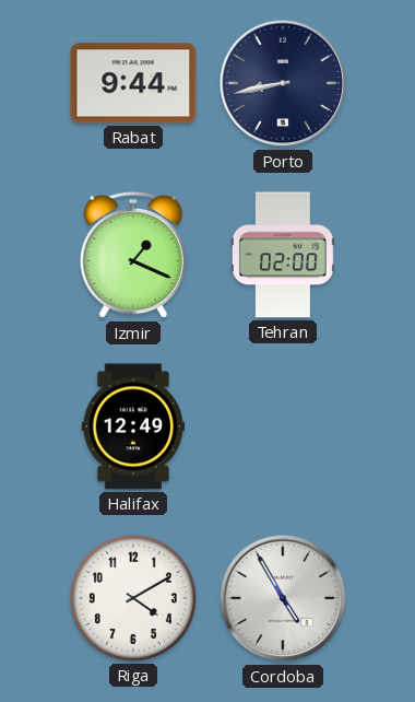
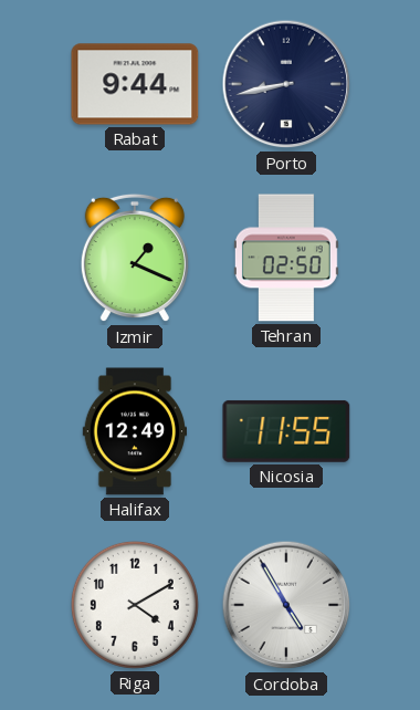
Tehran: 02:00 -> 02:50 (286, 258)
Nicosia: none -> 11:55 (286, 431)
